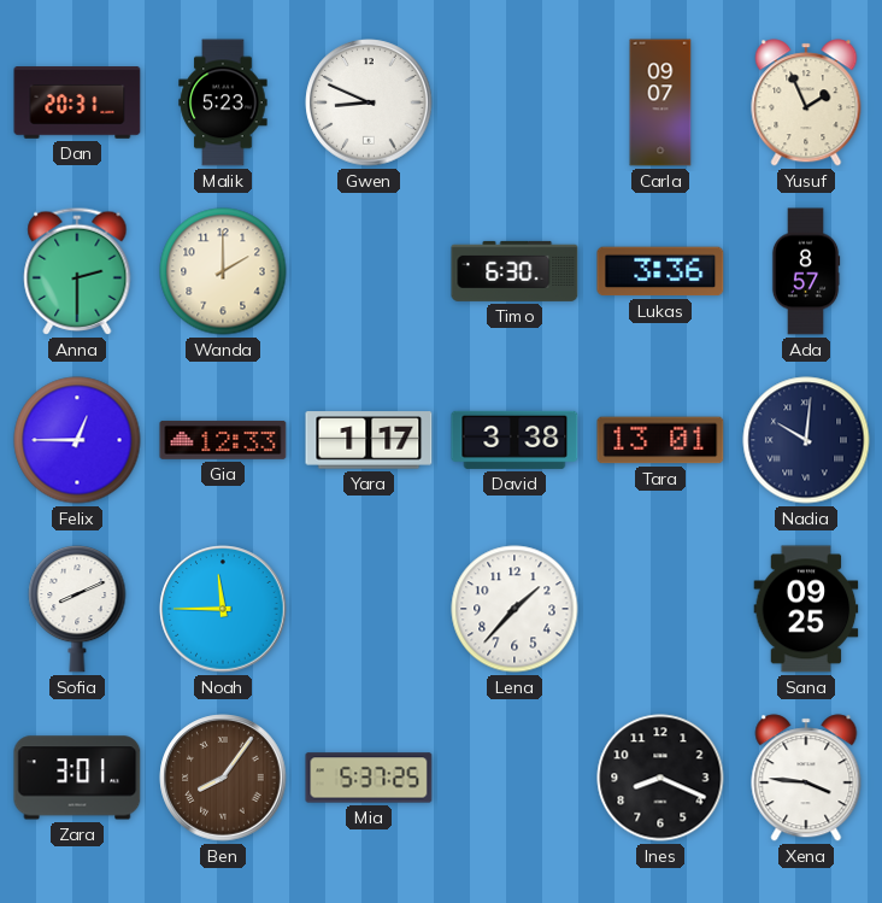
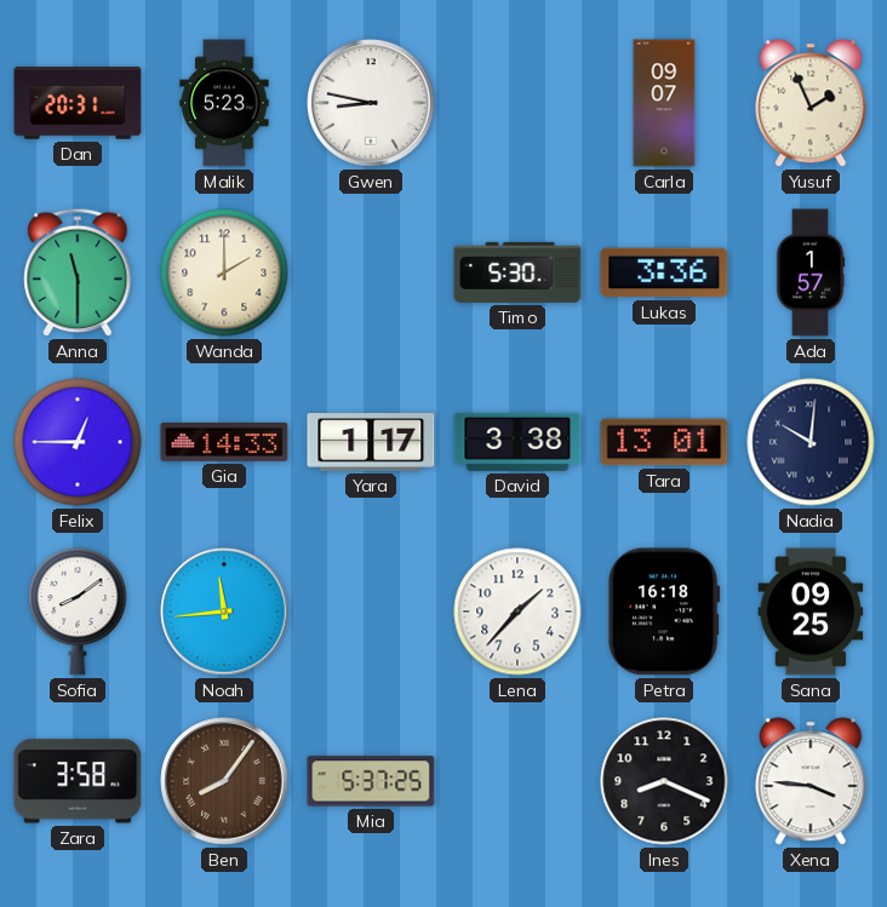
Gwen: 8:49 -> 8:47 (371, 103)
Anna: 2:30 -> 11:30 (78, 272)
Timo: 6:30 -> 5:30 (517, 272)
Ada: 8:57 -> 1:57 (811, 272)
Gia: 12:33 -> 14:33 (224, 442)
Sofia: 8:11 -> 8:09 (78, 613)
Noah: 11:45 -> 11:44 (224, 612)
Petra: none -> 16:18 (664, 612)
Zara: 3:01 -> 3:58 (78, 781)
